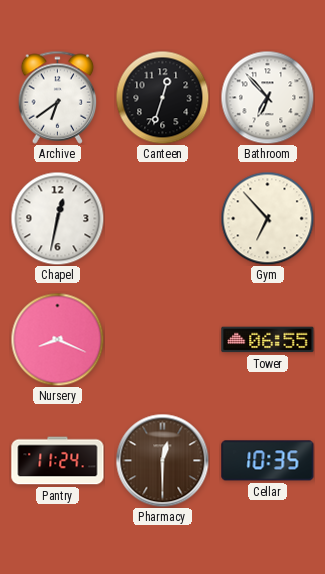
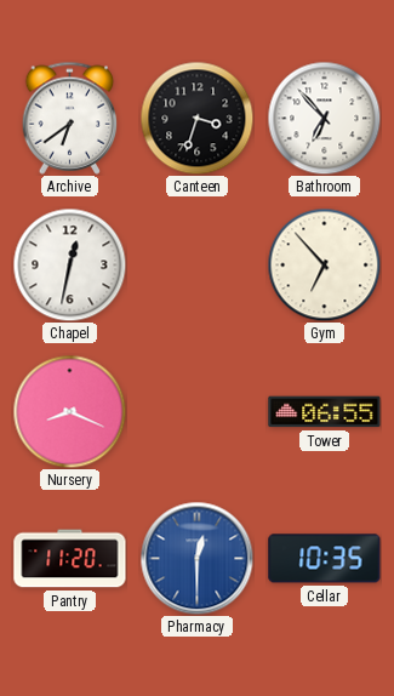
Canteen: 12:33 -> 3:33 (196, 118)
Pantry: 11:24 -> 11:20 (70, 559)
Pharmacy dial: brown -> blue (196, 558)
